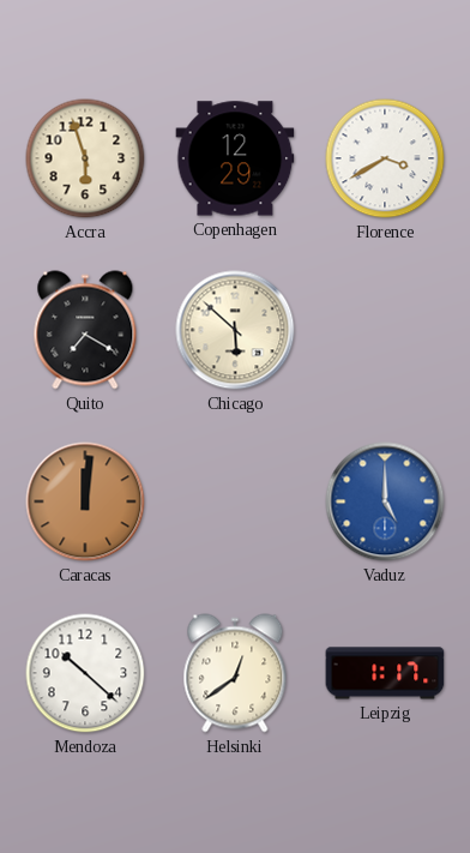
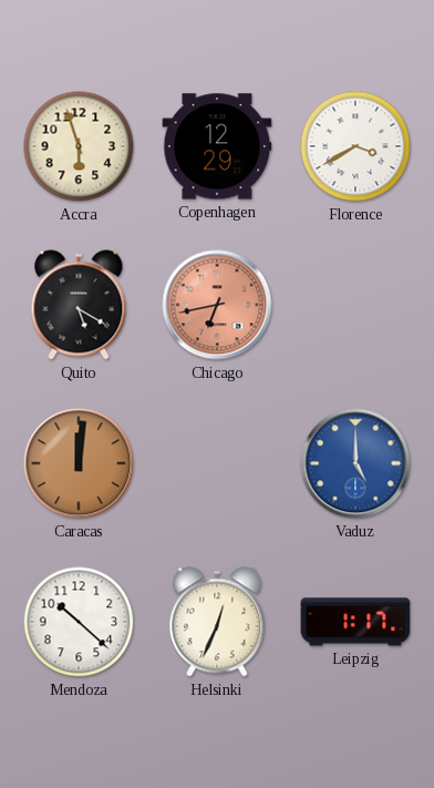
Quito: 7:20 -> 5:20 (79, 305)
Chicago: 5:52 -> 6:43 (217, 305)
Chicago dial: cream -> salmon (217, 305)
Helsinki: 12:39 -> 12:34 (217, 622)
